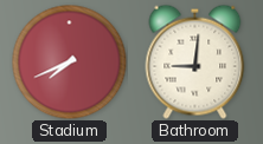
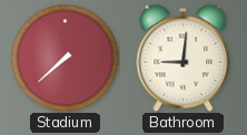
Stadium: 7:41 -> 7:38 (65, 58)
